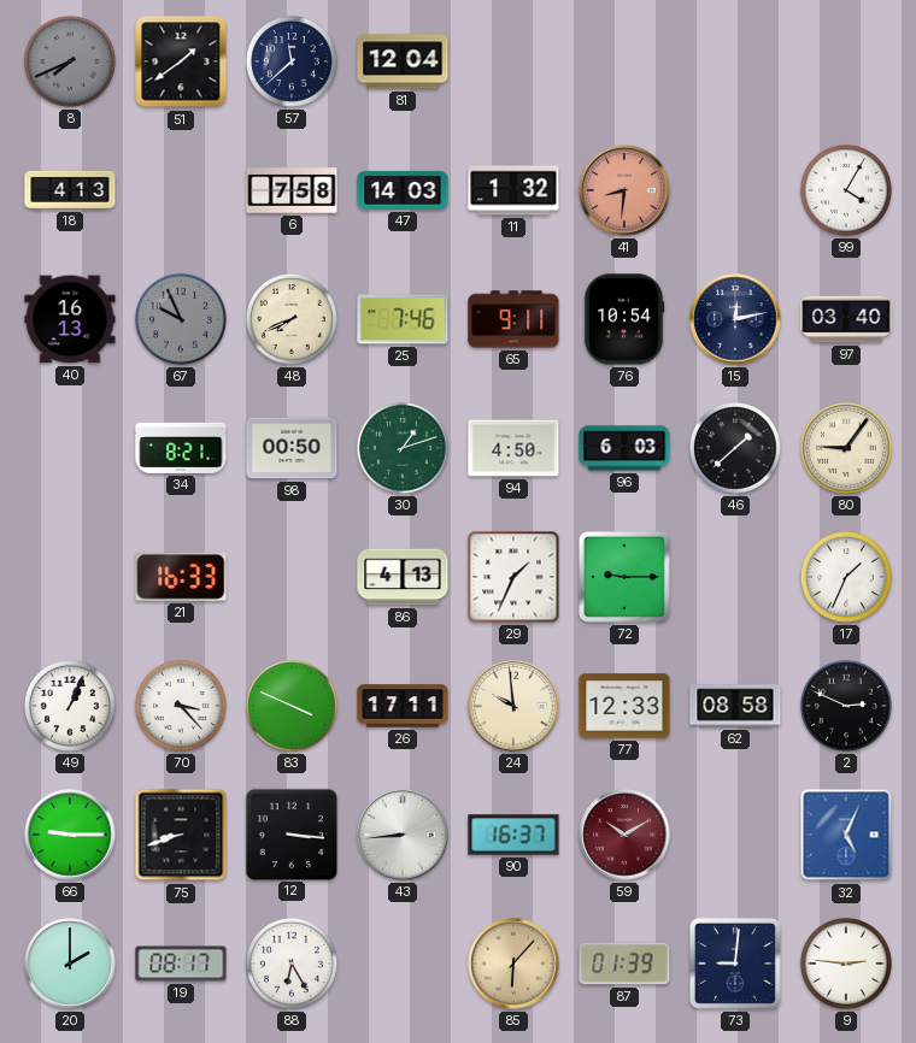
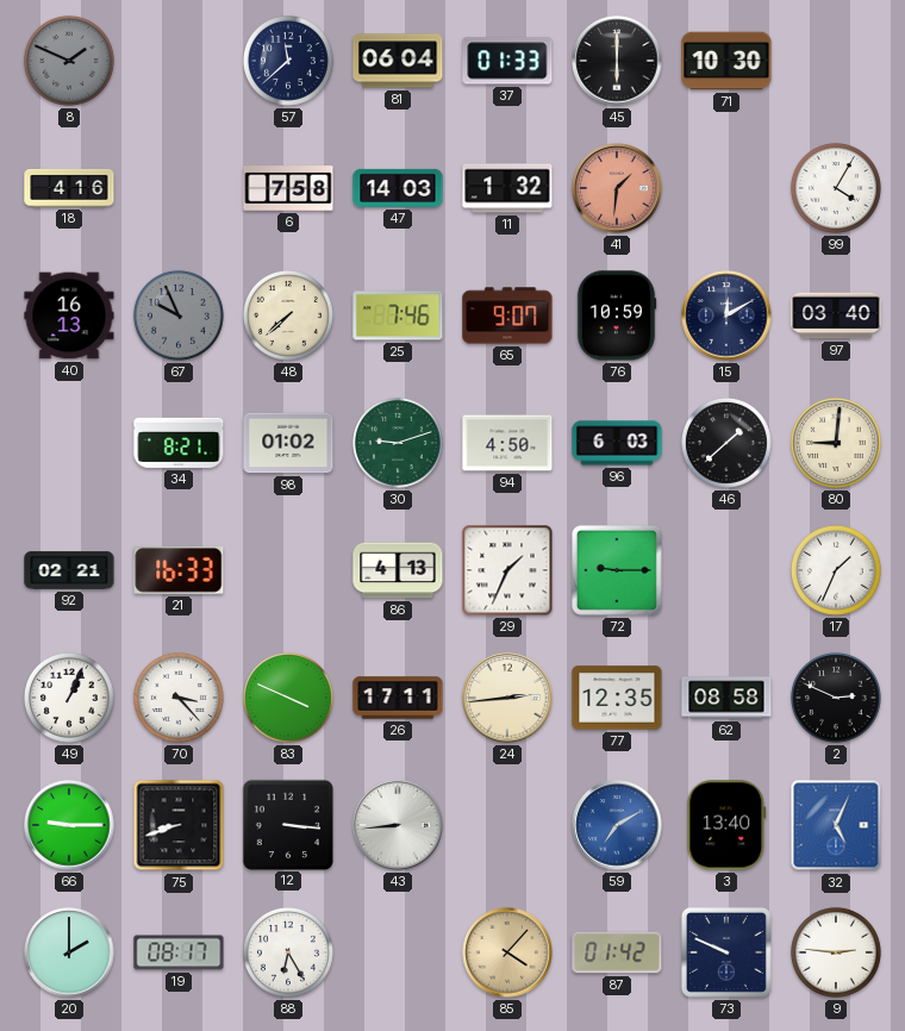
8: 7:41 -> 1:49 (69, 61)
51: 1:39 -> none (181, 61)
81: 12:04 -> 06:04 (398, 61)
37: none -> 01:33 (507, 61)
45: none -> 6:00 (617, 61)
71: none -> 10:30 (726, 61)
18: 4:13 -> 4:16 (69, 188)
41: 8:31 -> 1:31 (617, 188)
48: 7:41 -> 7:38 (288, 315)
65: 9:11 -> 9:07 (507, 315)
76: 10:54 -> 10:59 (617, 315)
15: 12:13 -> 12:10 (726, 315)
98: 00:50 -> 01:02 (288, 443)
30: 1:12 -> 9:12 (398, 443)
80: 9:06 -> 9:01 (836, 443)
92: none -> 02:21 (69, 570)
24: 9:59 -> 2:44 (507, 698)
77: 12:33 -> 12:35 (617, 698)
90: 16:37 -> none (513, 835)
59: 10:10 -> 7:10 (617, 825)
59 dial: burgundy -> blue (617, 825)
3: none -> 13:40 (726, 825)
85: 6:07 -> 4:07 (507, 952)
87: 01:39 -> 01:42 (617, 952)
73: 9:01 -> 9:49 (726, 952)
